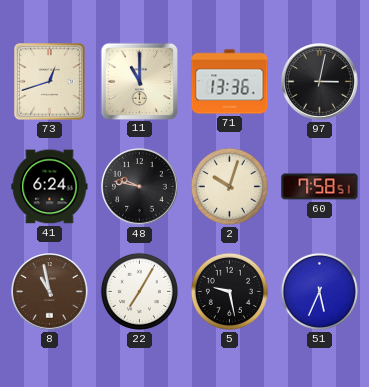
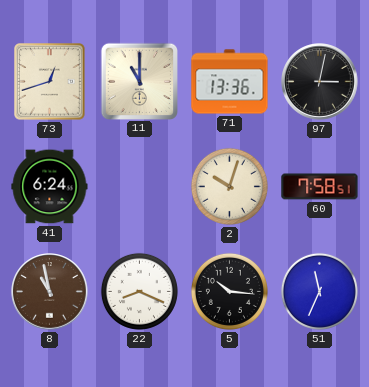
48: 9:47 -> none (140, 187)
22: 7:05 -> 8:19 (139, 291)
5: 9:28 -> 10:16 (229, 291)
51: 5:34 -> 11:34 (319, 291)
